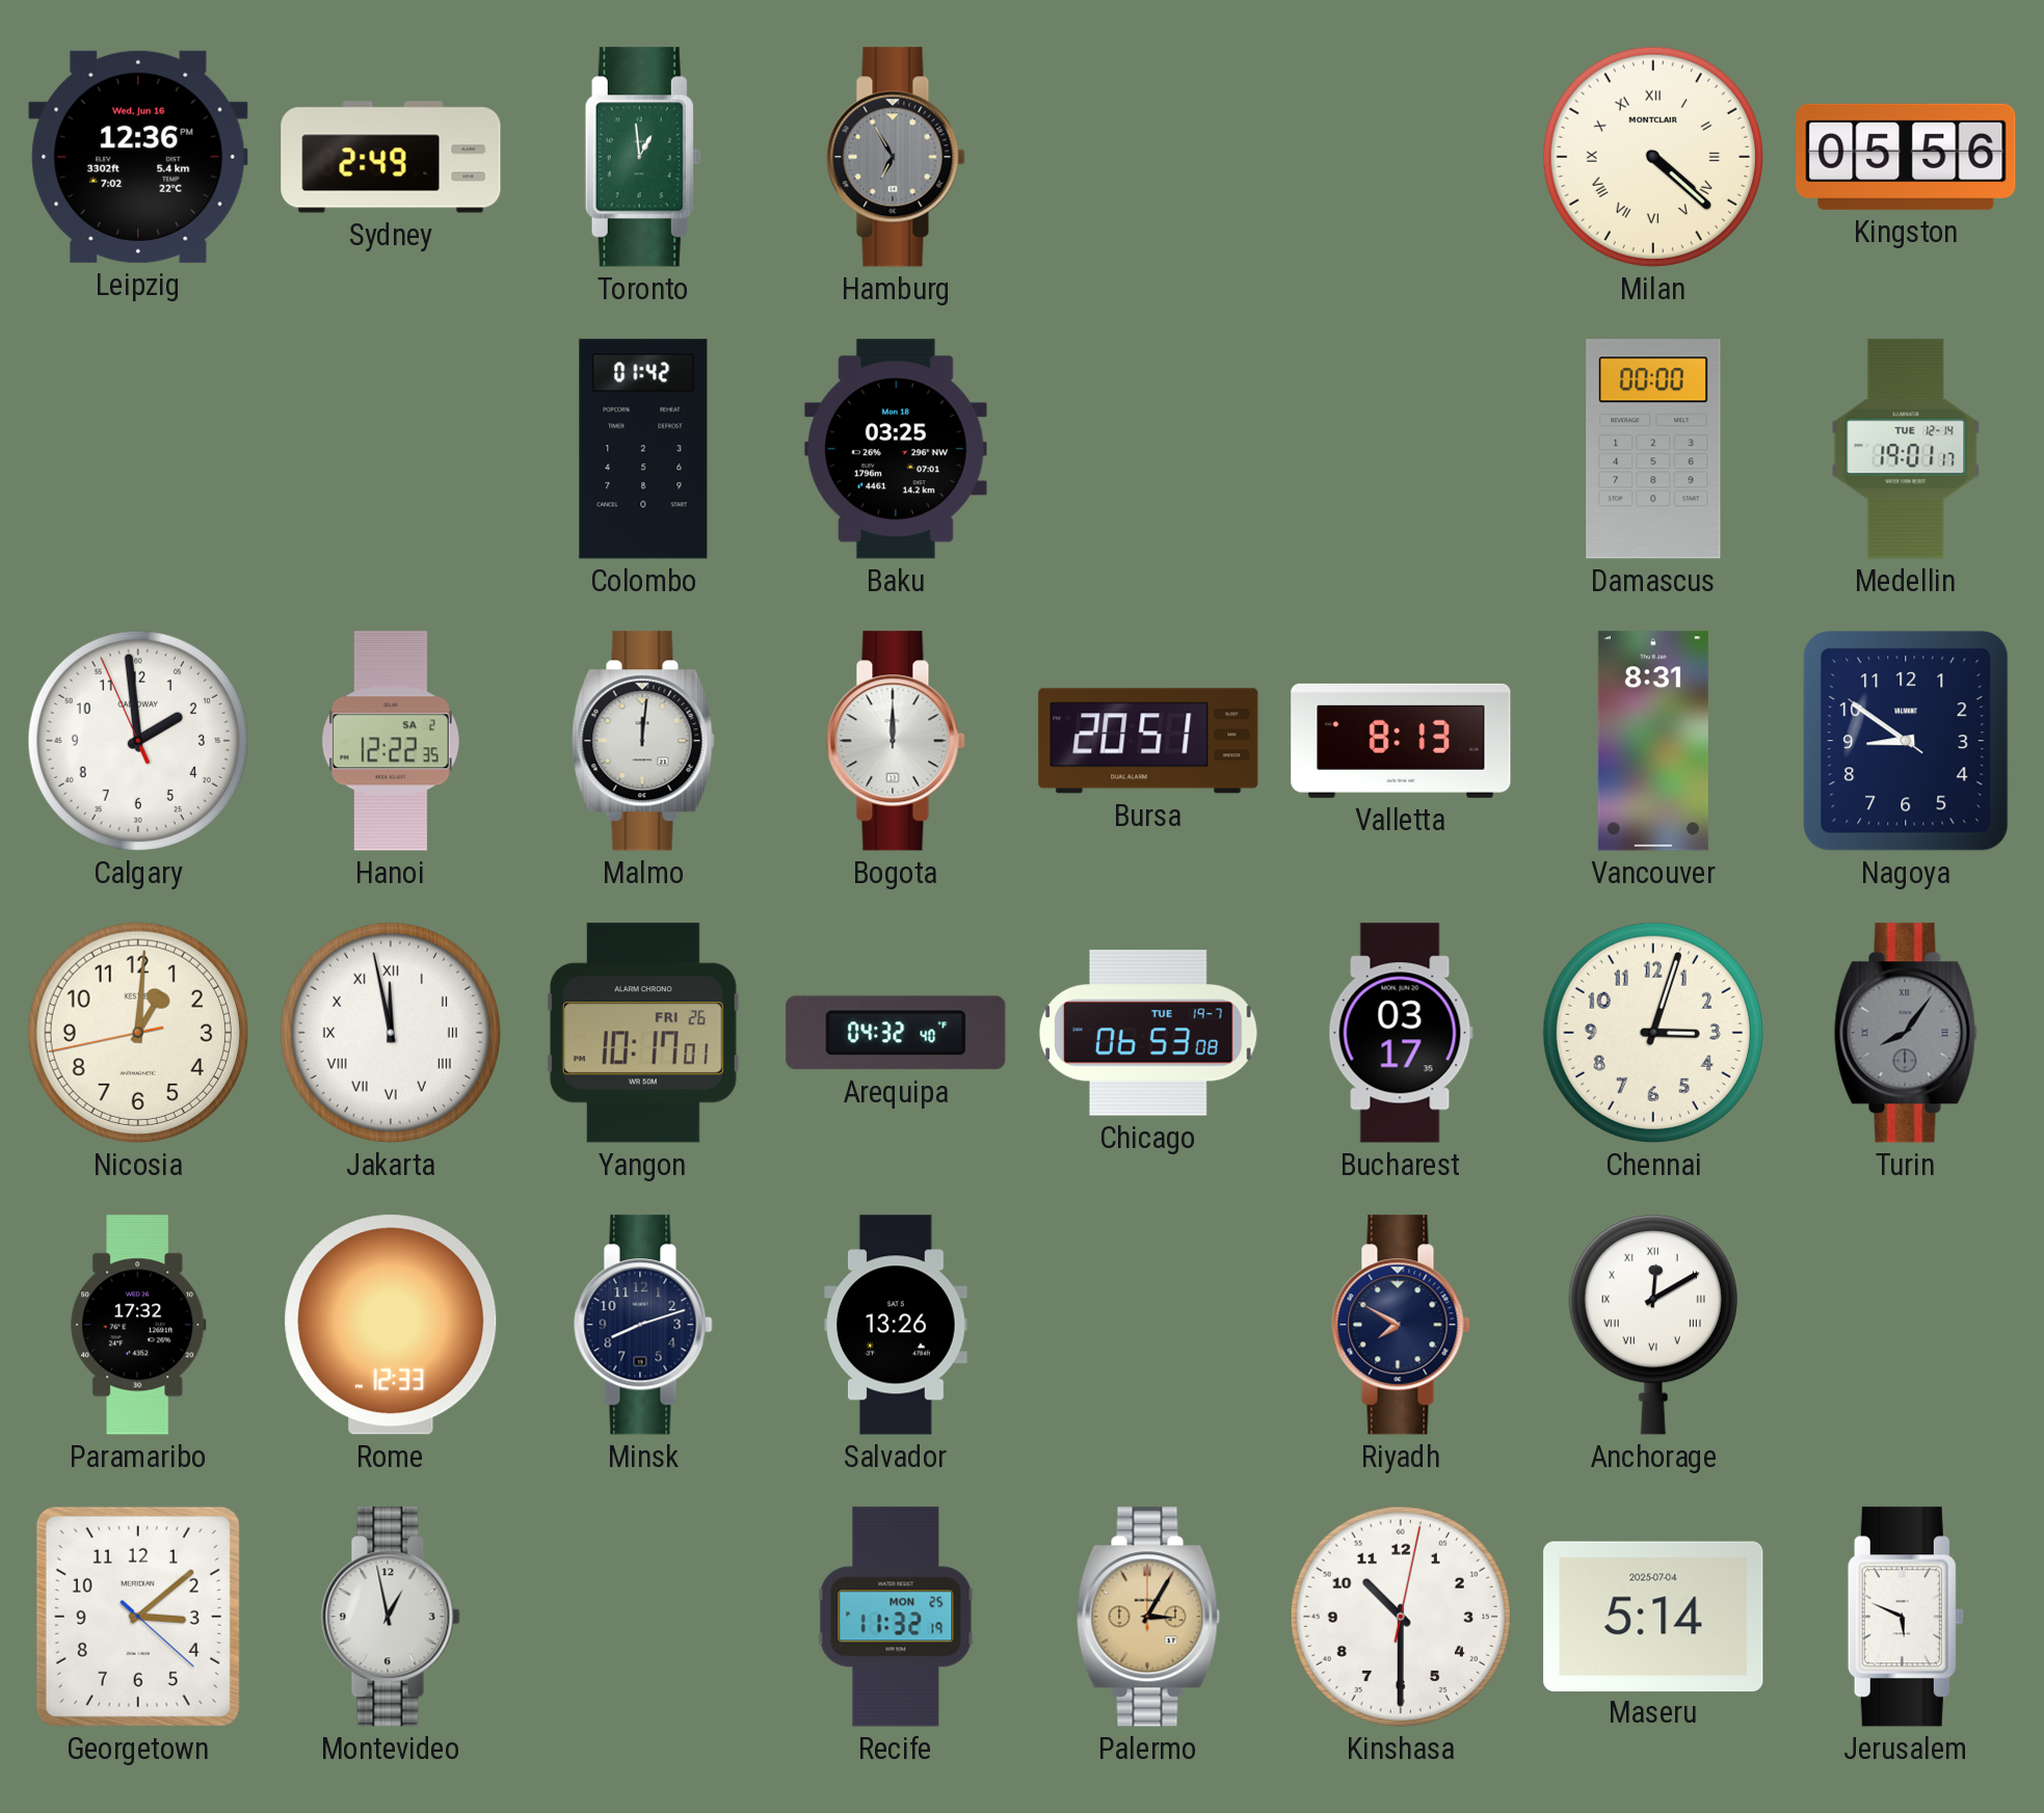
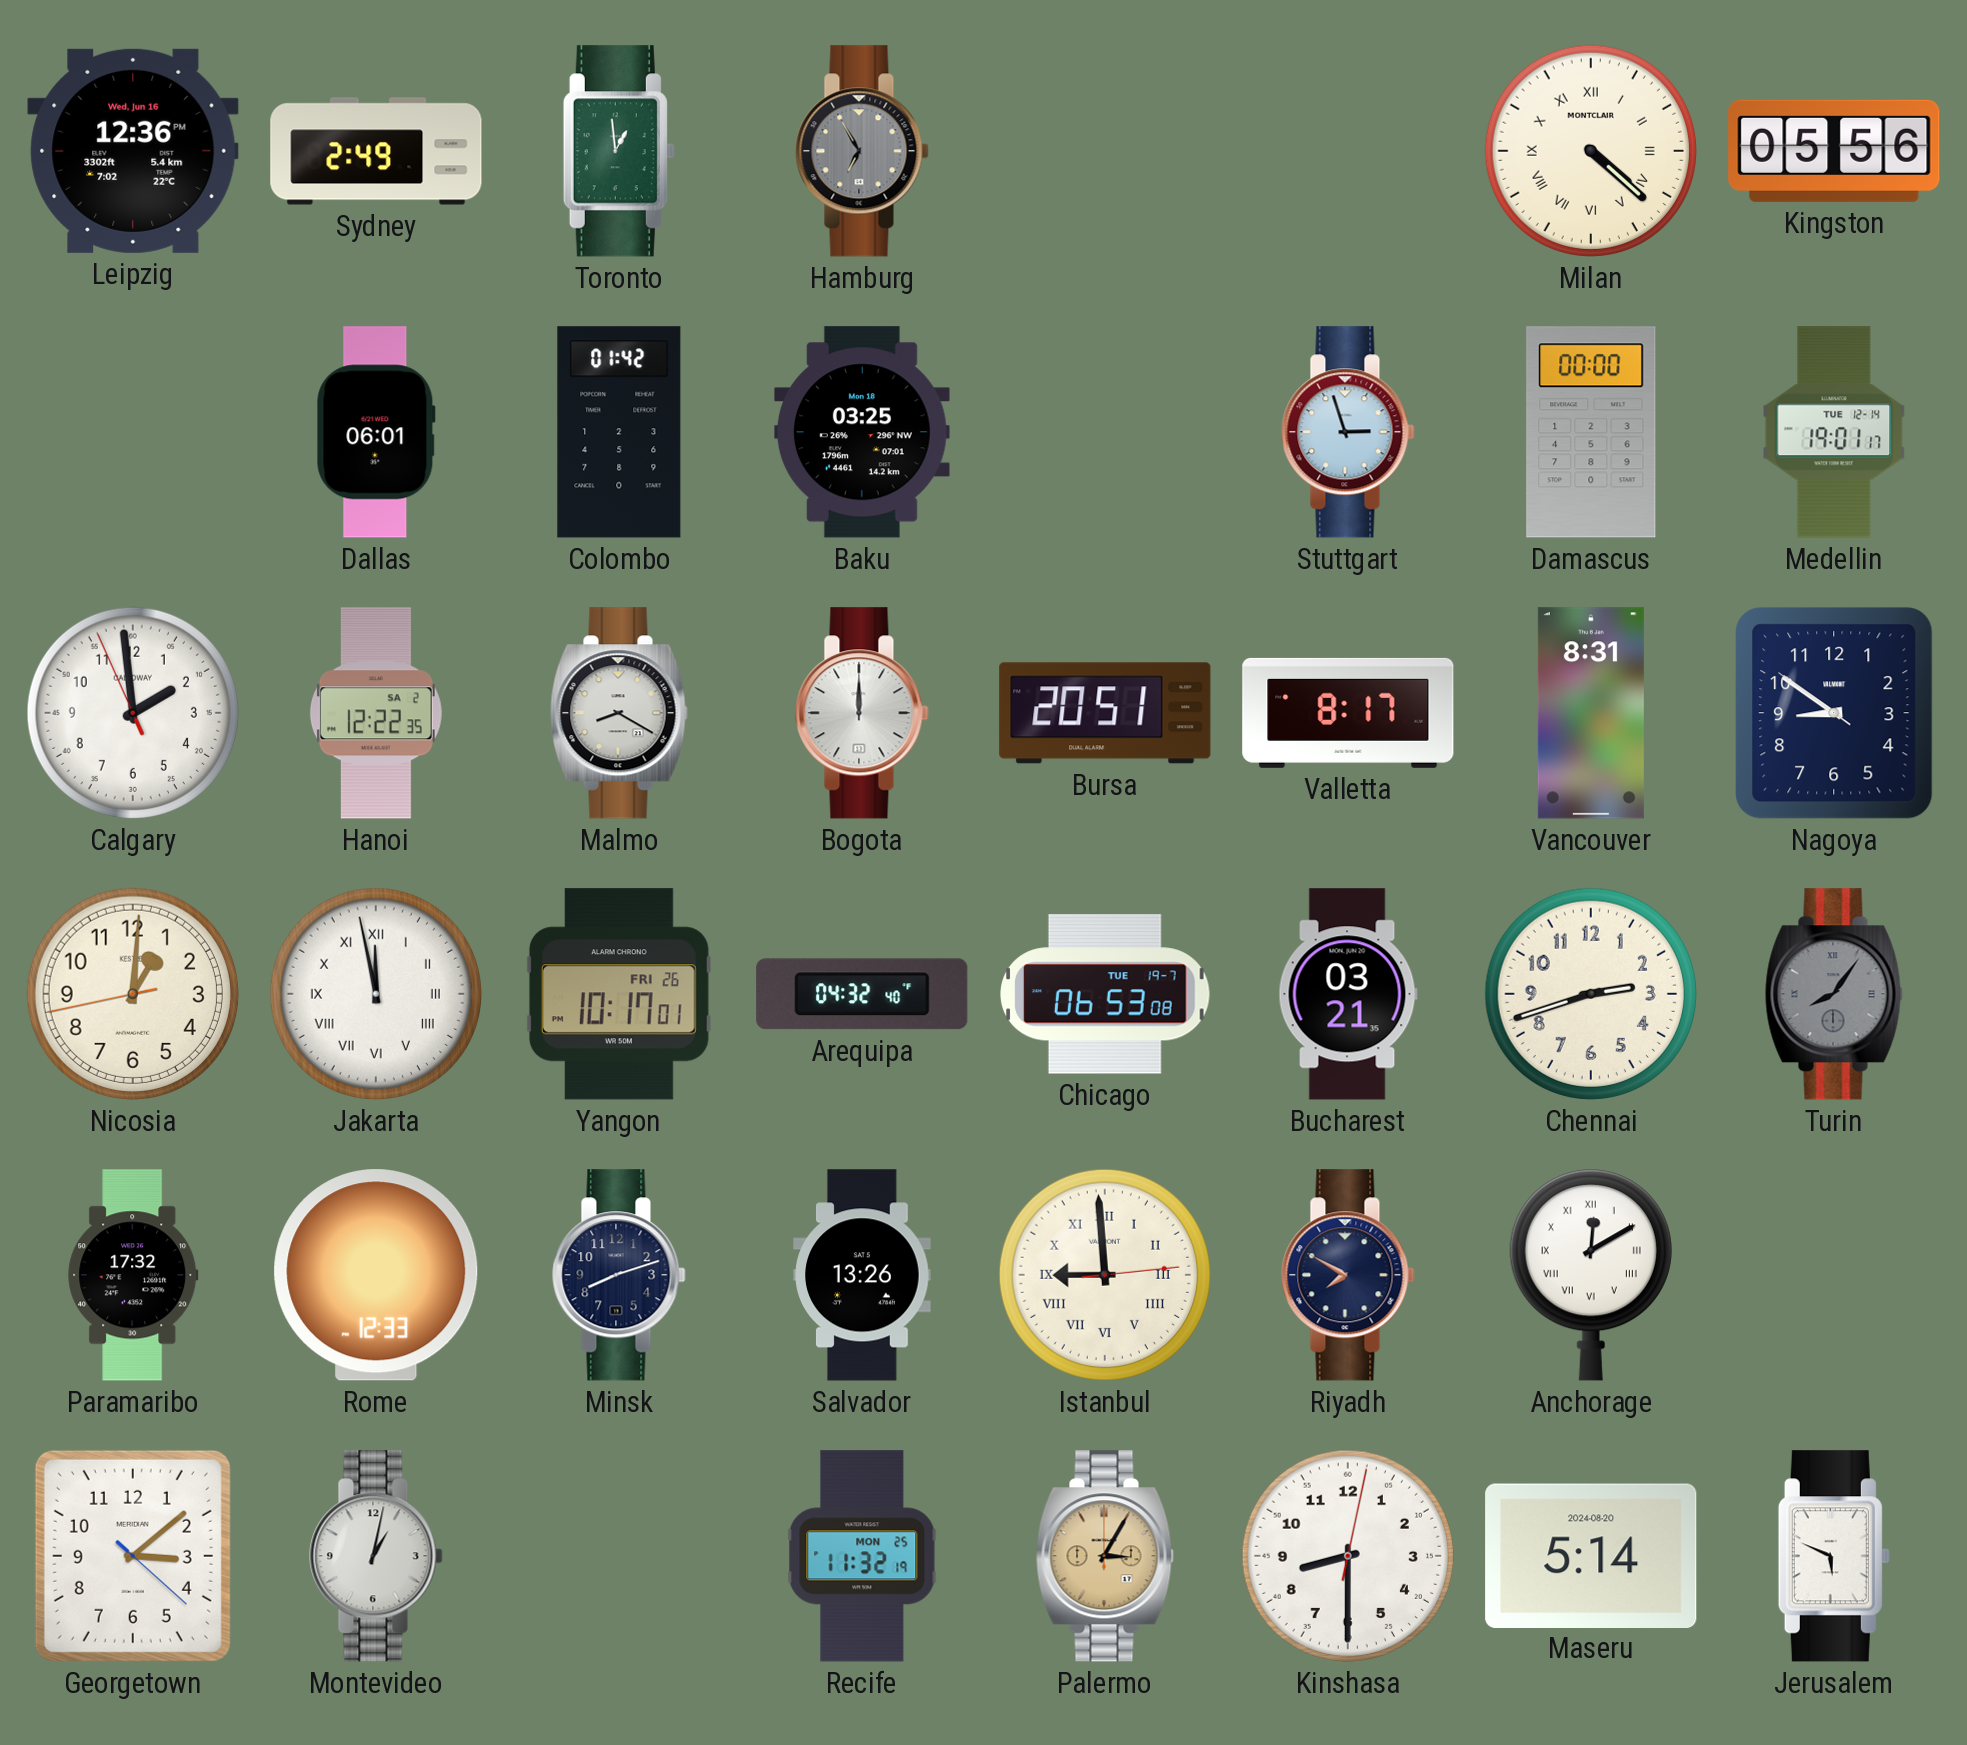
Dallas: none -> 06:01 (376, 432)
Stuttgart: none -> 2:57 (1348, 432)
Malmo: 12:01 -> 8:20 (619, 713)
Valletta: 8:13 -> 8:17 (1348, 713)
Bucharest: 03:17 -> 03:21 (1348, 994)
Chennai: 3:03 -> 2:42 (1591, 994)
Istanbul: none -> 8:59 (1105, 1275)
Montevideo: 12:58 -> 1:02 (376, 1556)
Kinshasa: 10:30 -> 8:30 (1348, 1556)
Maseru date: 2025-07-04 -> 2024-08-20 (1591, 1555)
